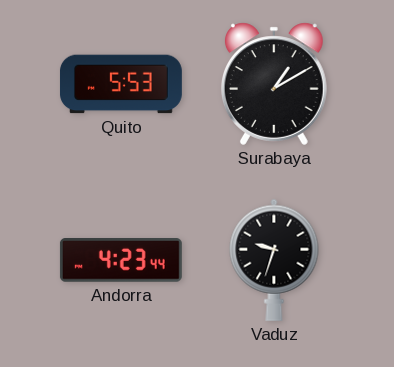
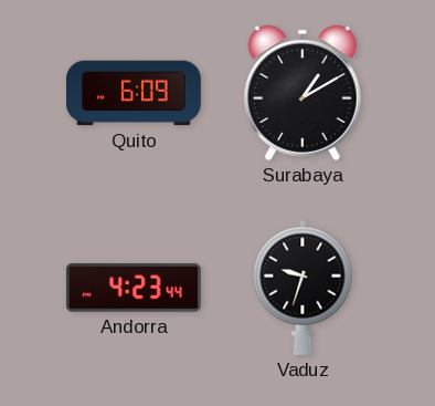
Quito: 5:53 -> 6:09 (134, 93)
